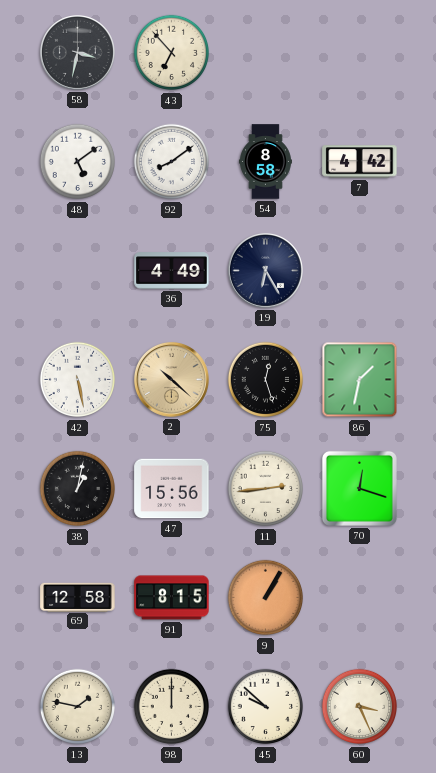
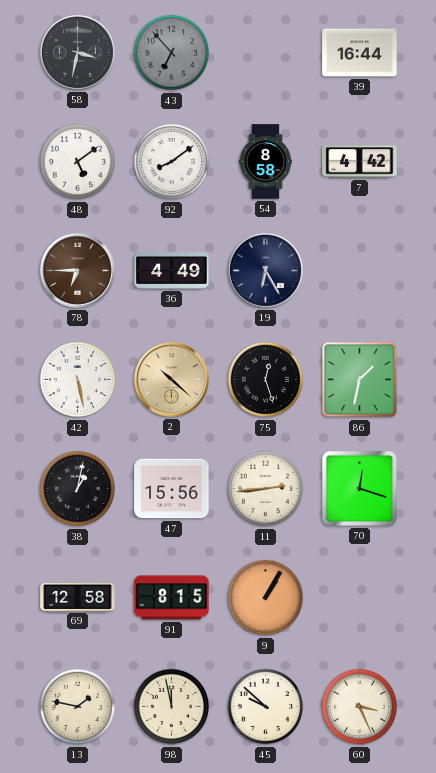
43 dial: cream -> grey (172, 53)
39: none -> 16:44 (360, 53)
78: none -> 6:45 (77, 270)
98: 12:00 -> 11:58 (172, 707)
